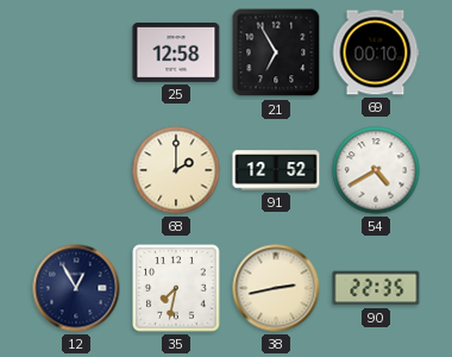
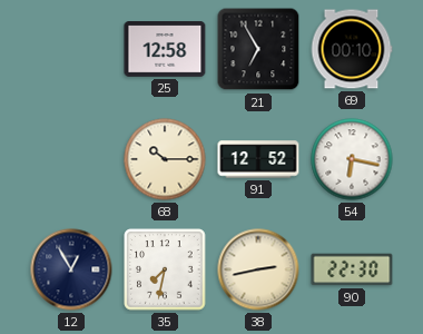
68: 2:00 -> 10:15 (165, 159)
54: 4:40 -> 6:17 (352, 159)
90: 22:35 -> 22:30 (352, 269)
